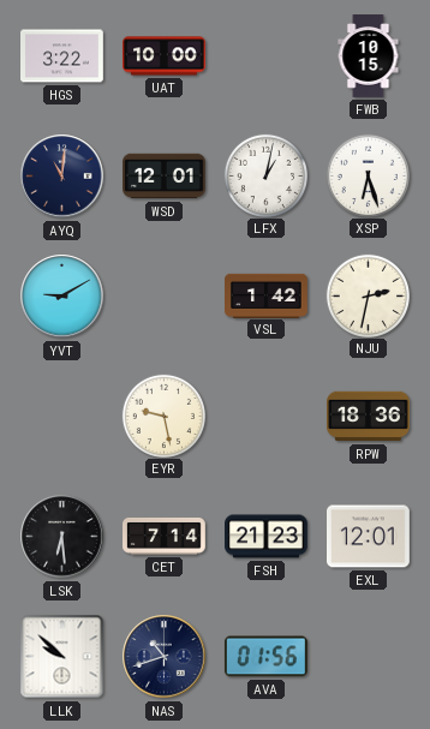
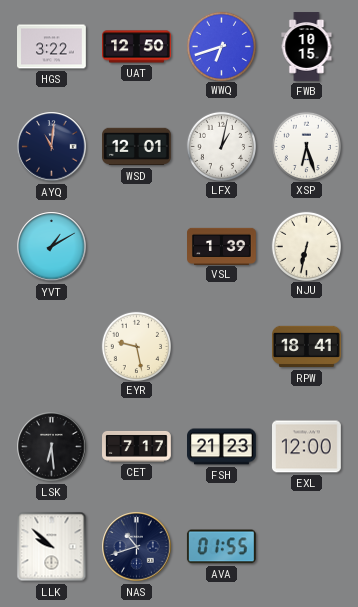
UAT: 10:00 -> 12:50 (137, 47)
WWQ: none -> 6:42 (221, 46)
YVT: 9:10 -> 1:10 (52, 247)
VSL: 1:42 -> 1:39 (222, 246)
NJU: 2:32 -> 6:32 (306, 246)
RPW: 18:36 -> 18:41 (307, 347)
CET: 7:14 -> 7:17 (137, 446)
EXL: 12:01 -> 12:00 (307, 447)
AVA: 01:56 -> 01:55 (221, 547)
